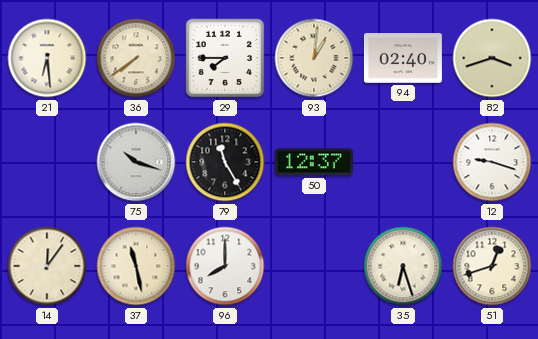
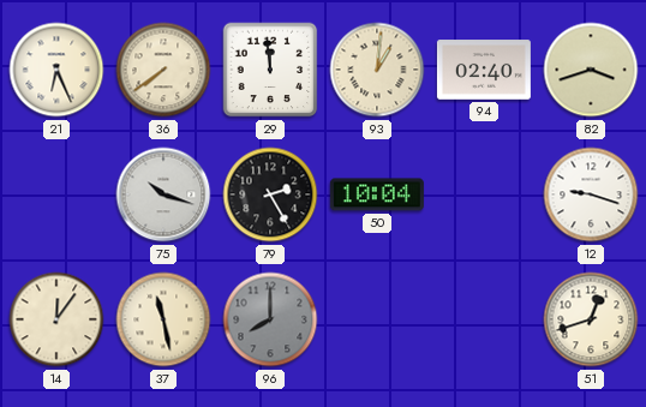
21: 6:29 -> 6:26 (56, 70)
29: 7:45 -> 11:59 (270, 70)
79: 11:25 -> 2:25 (270, 194)
50: 12:37 -> 10:04 (377, 194)
96 dial: white -> grey (270, 319)
35: 6:27 -> none (403, 266)
